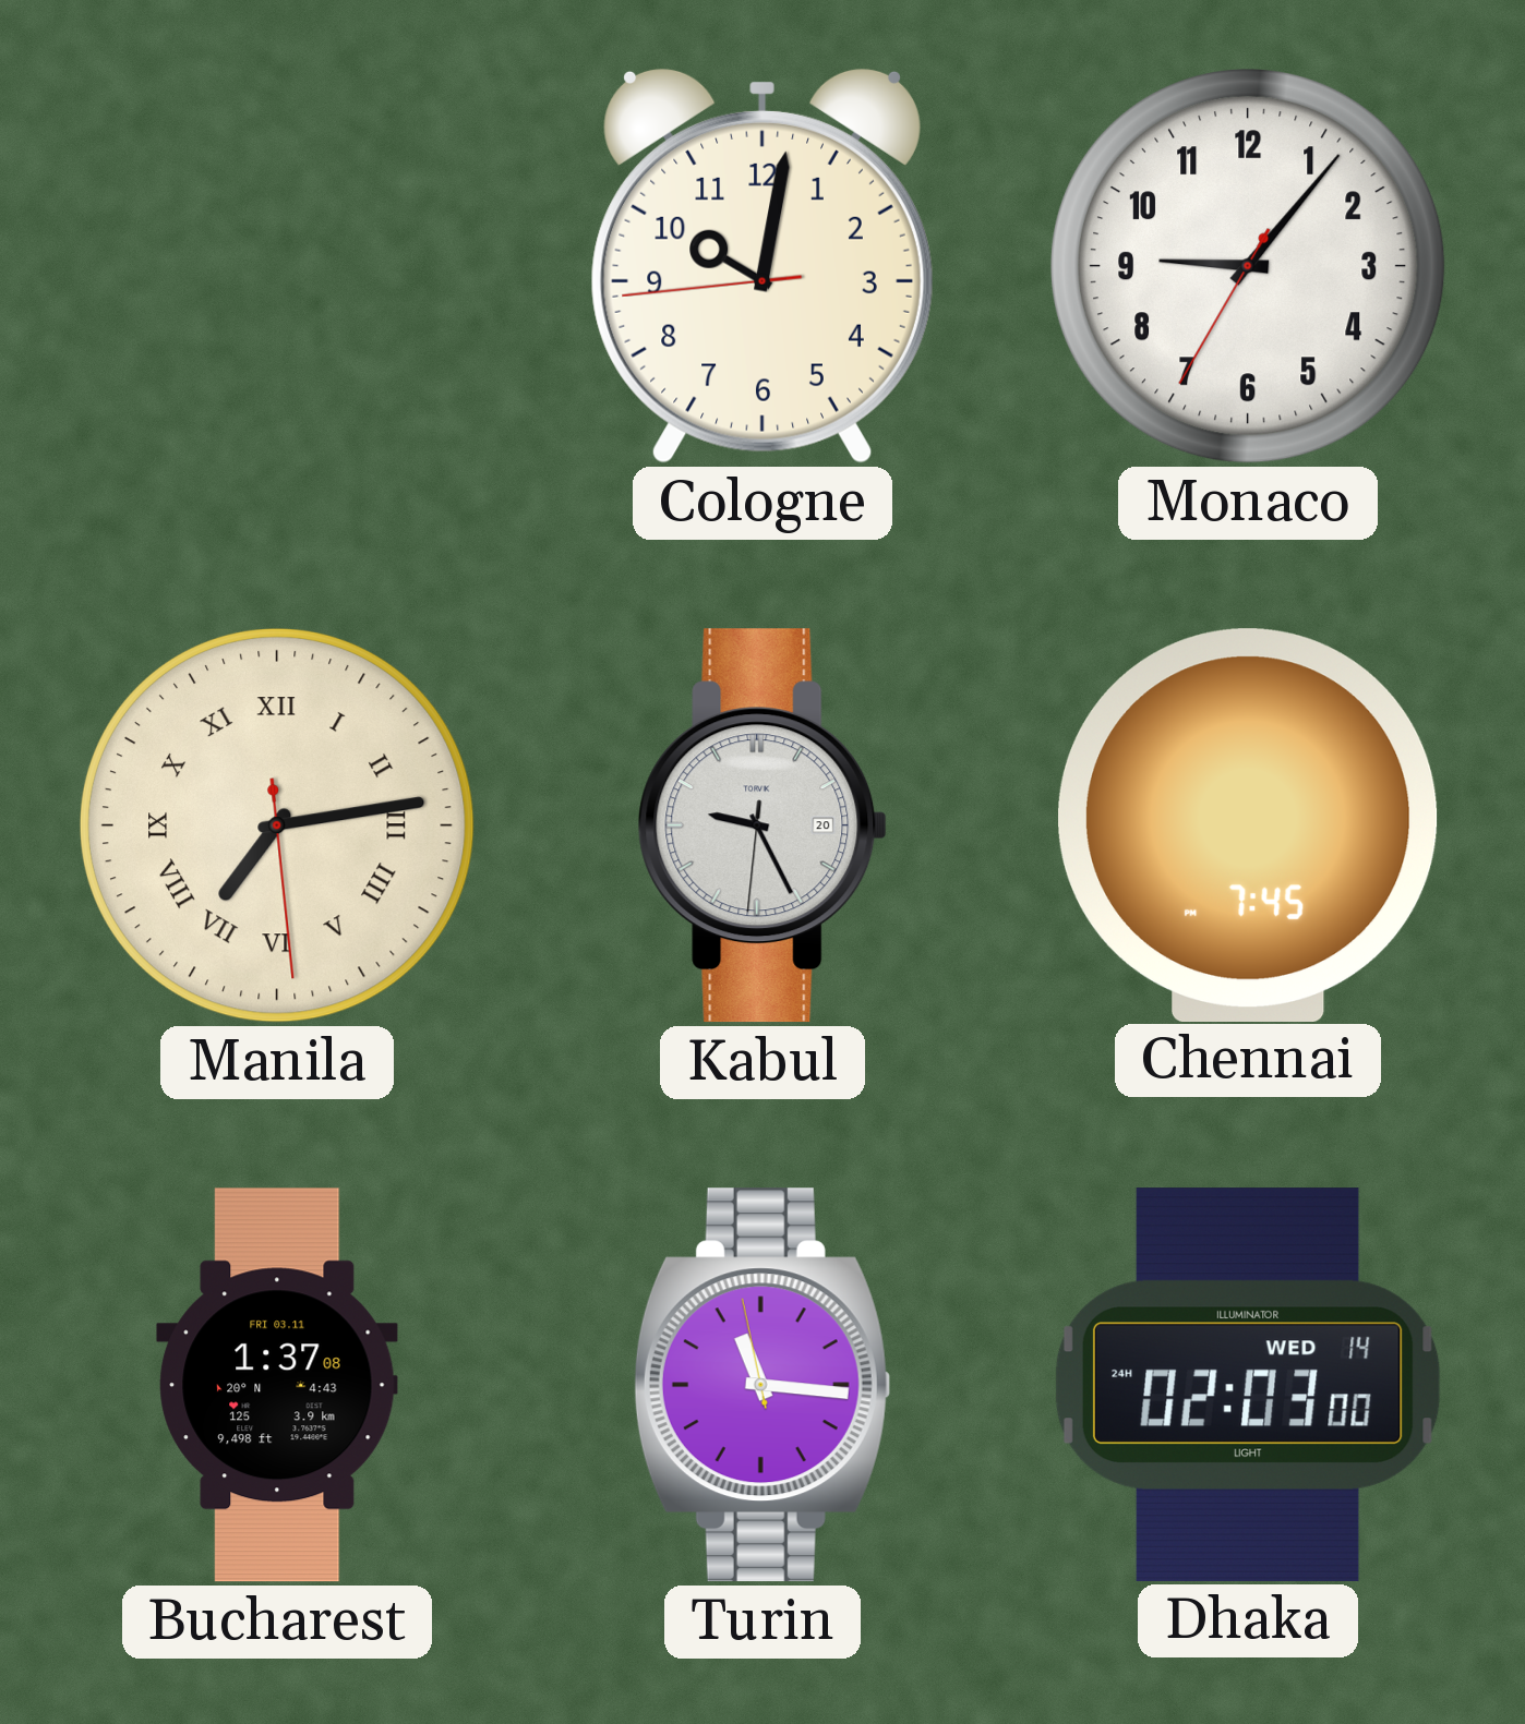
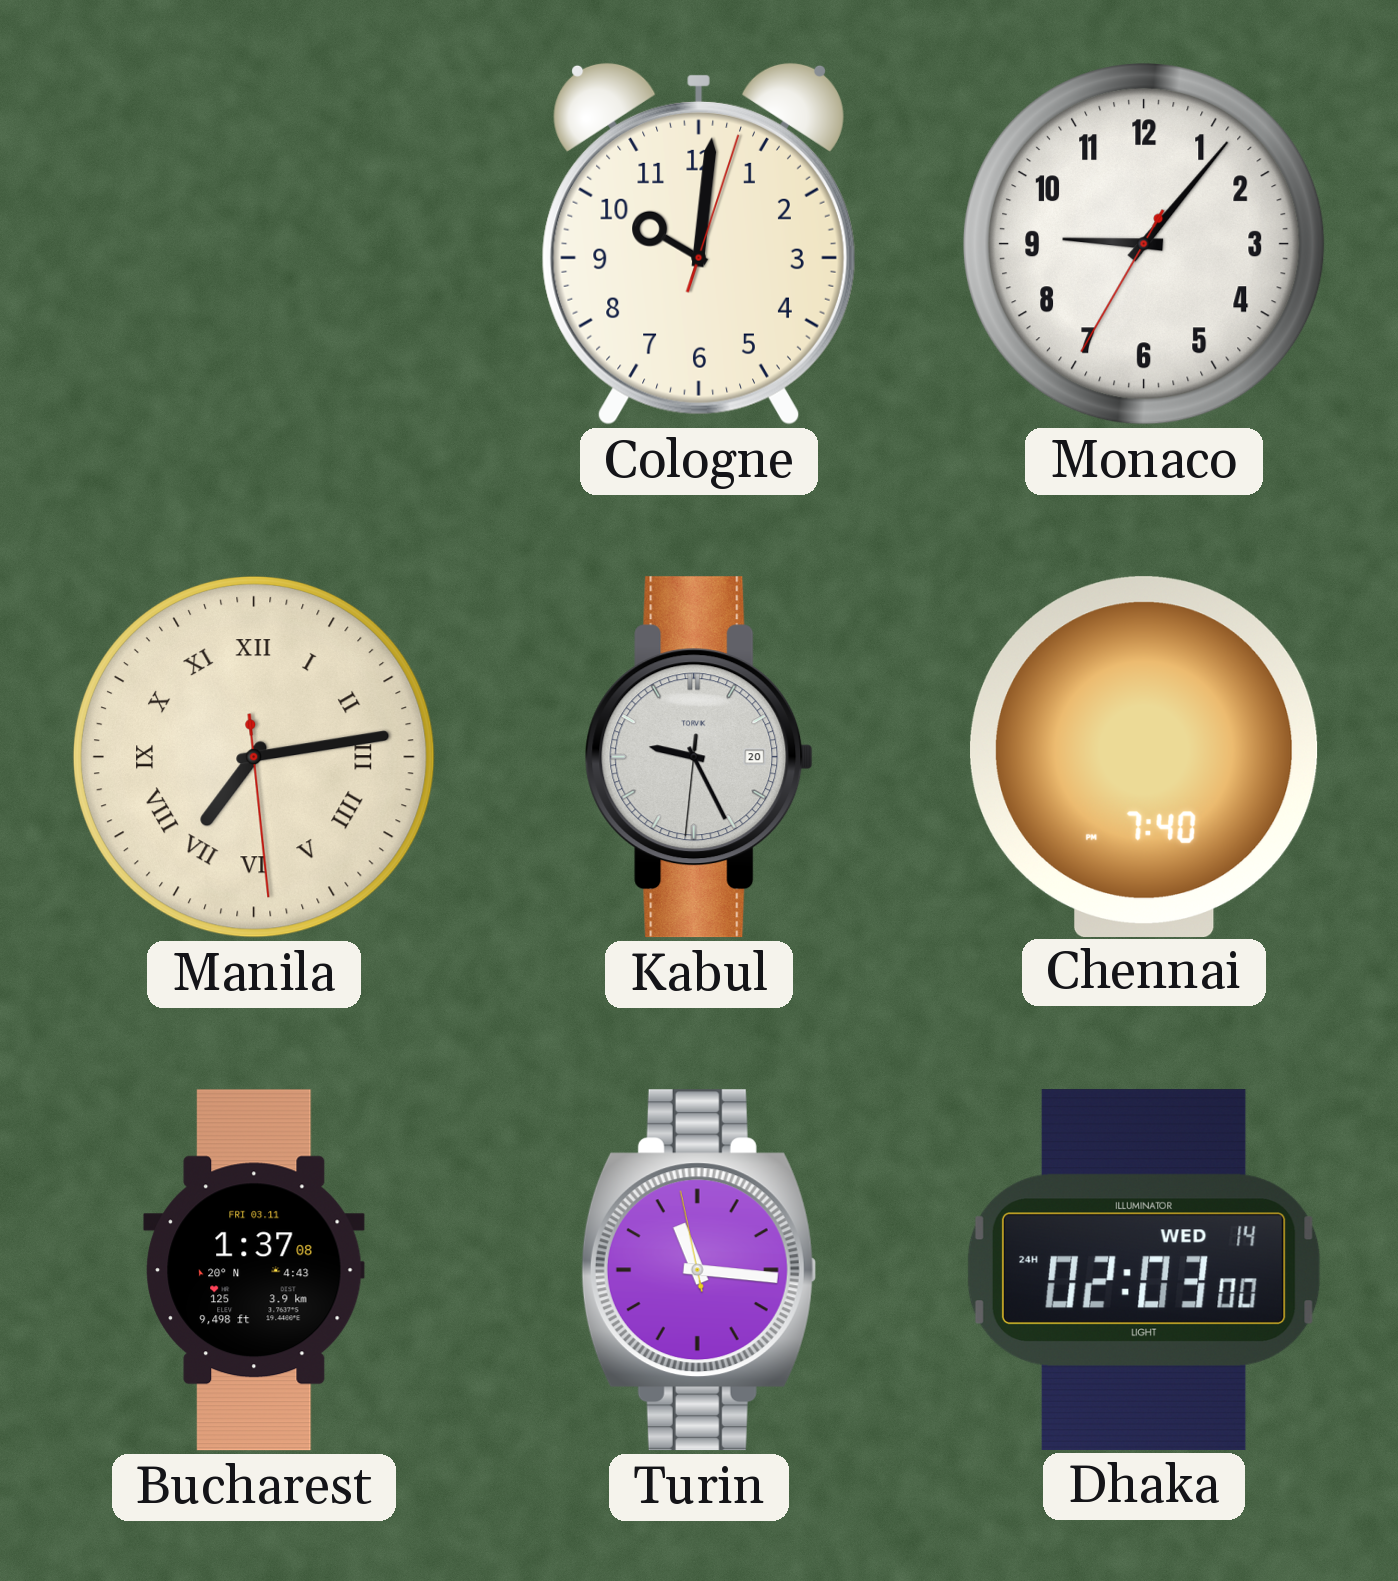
Cologne: 10:01:44 -> 10:01:03 (699, 244)
Chennai: 7:45 -> 7:40 (1144, 756)
